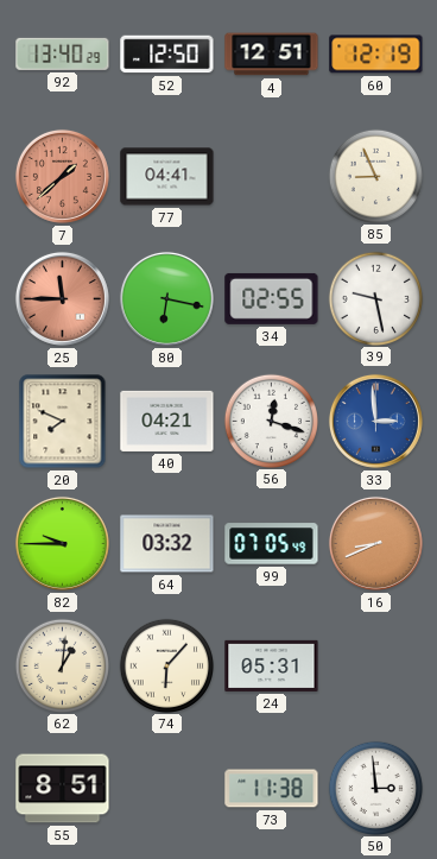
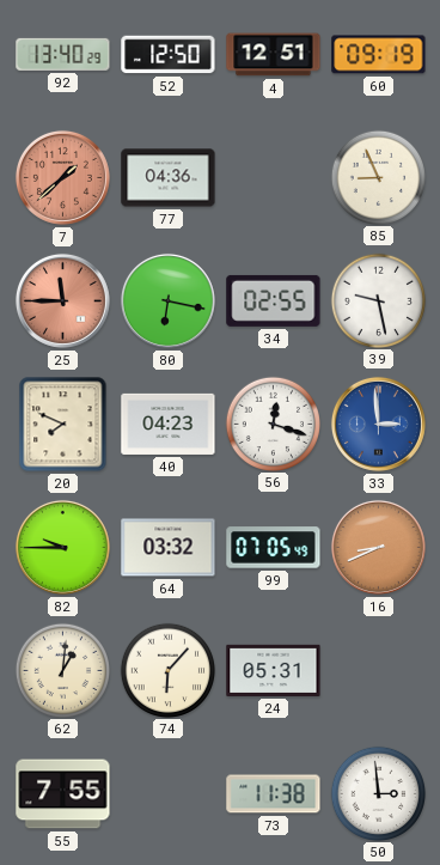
60: 12:19 -> 09:19 (379, 55)
77: 04:41 -> 04:36 (169, 178)
40: 04:21 -> 04:23 (169, 424)
55: 8:51 -> 7:55 (63, 794)
